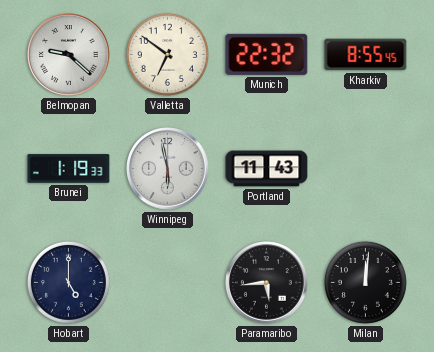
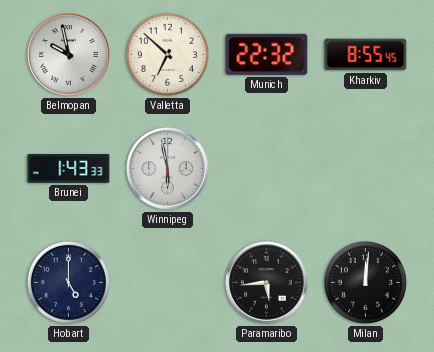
Belmopan: 9:22 -> 9:58 (69, 55)
Valletta: 6:51 -> 6:52 (167, 54)
Brunei: 1:19 -> 1:43 (69, 169)
Portland: 11:43 -> none (267, 169)
